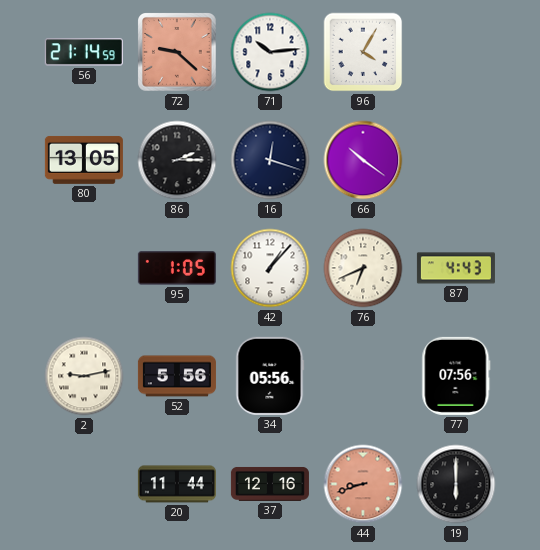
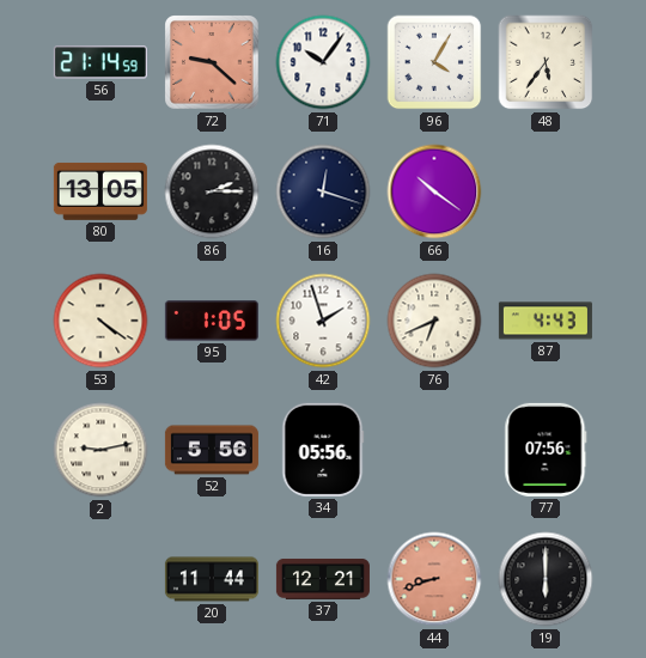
71: 10:14 -> 10:06 (323, 62)
48: none -> 5:36 (546, 62)
53: none -> 4:21 (100, 321)
42: 1:07 -> 1:57 (323, 321)
37: 12:16 -> 12:21 (323, 579)
